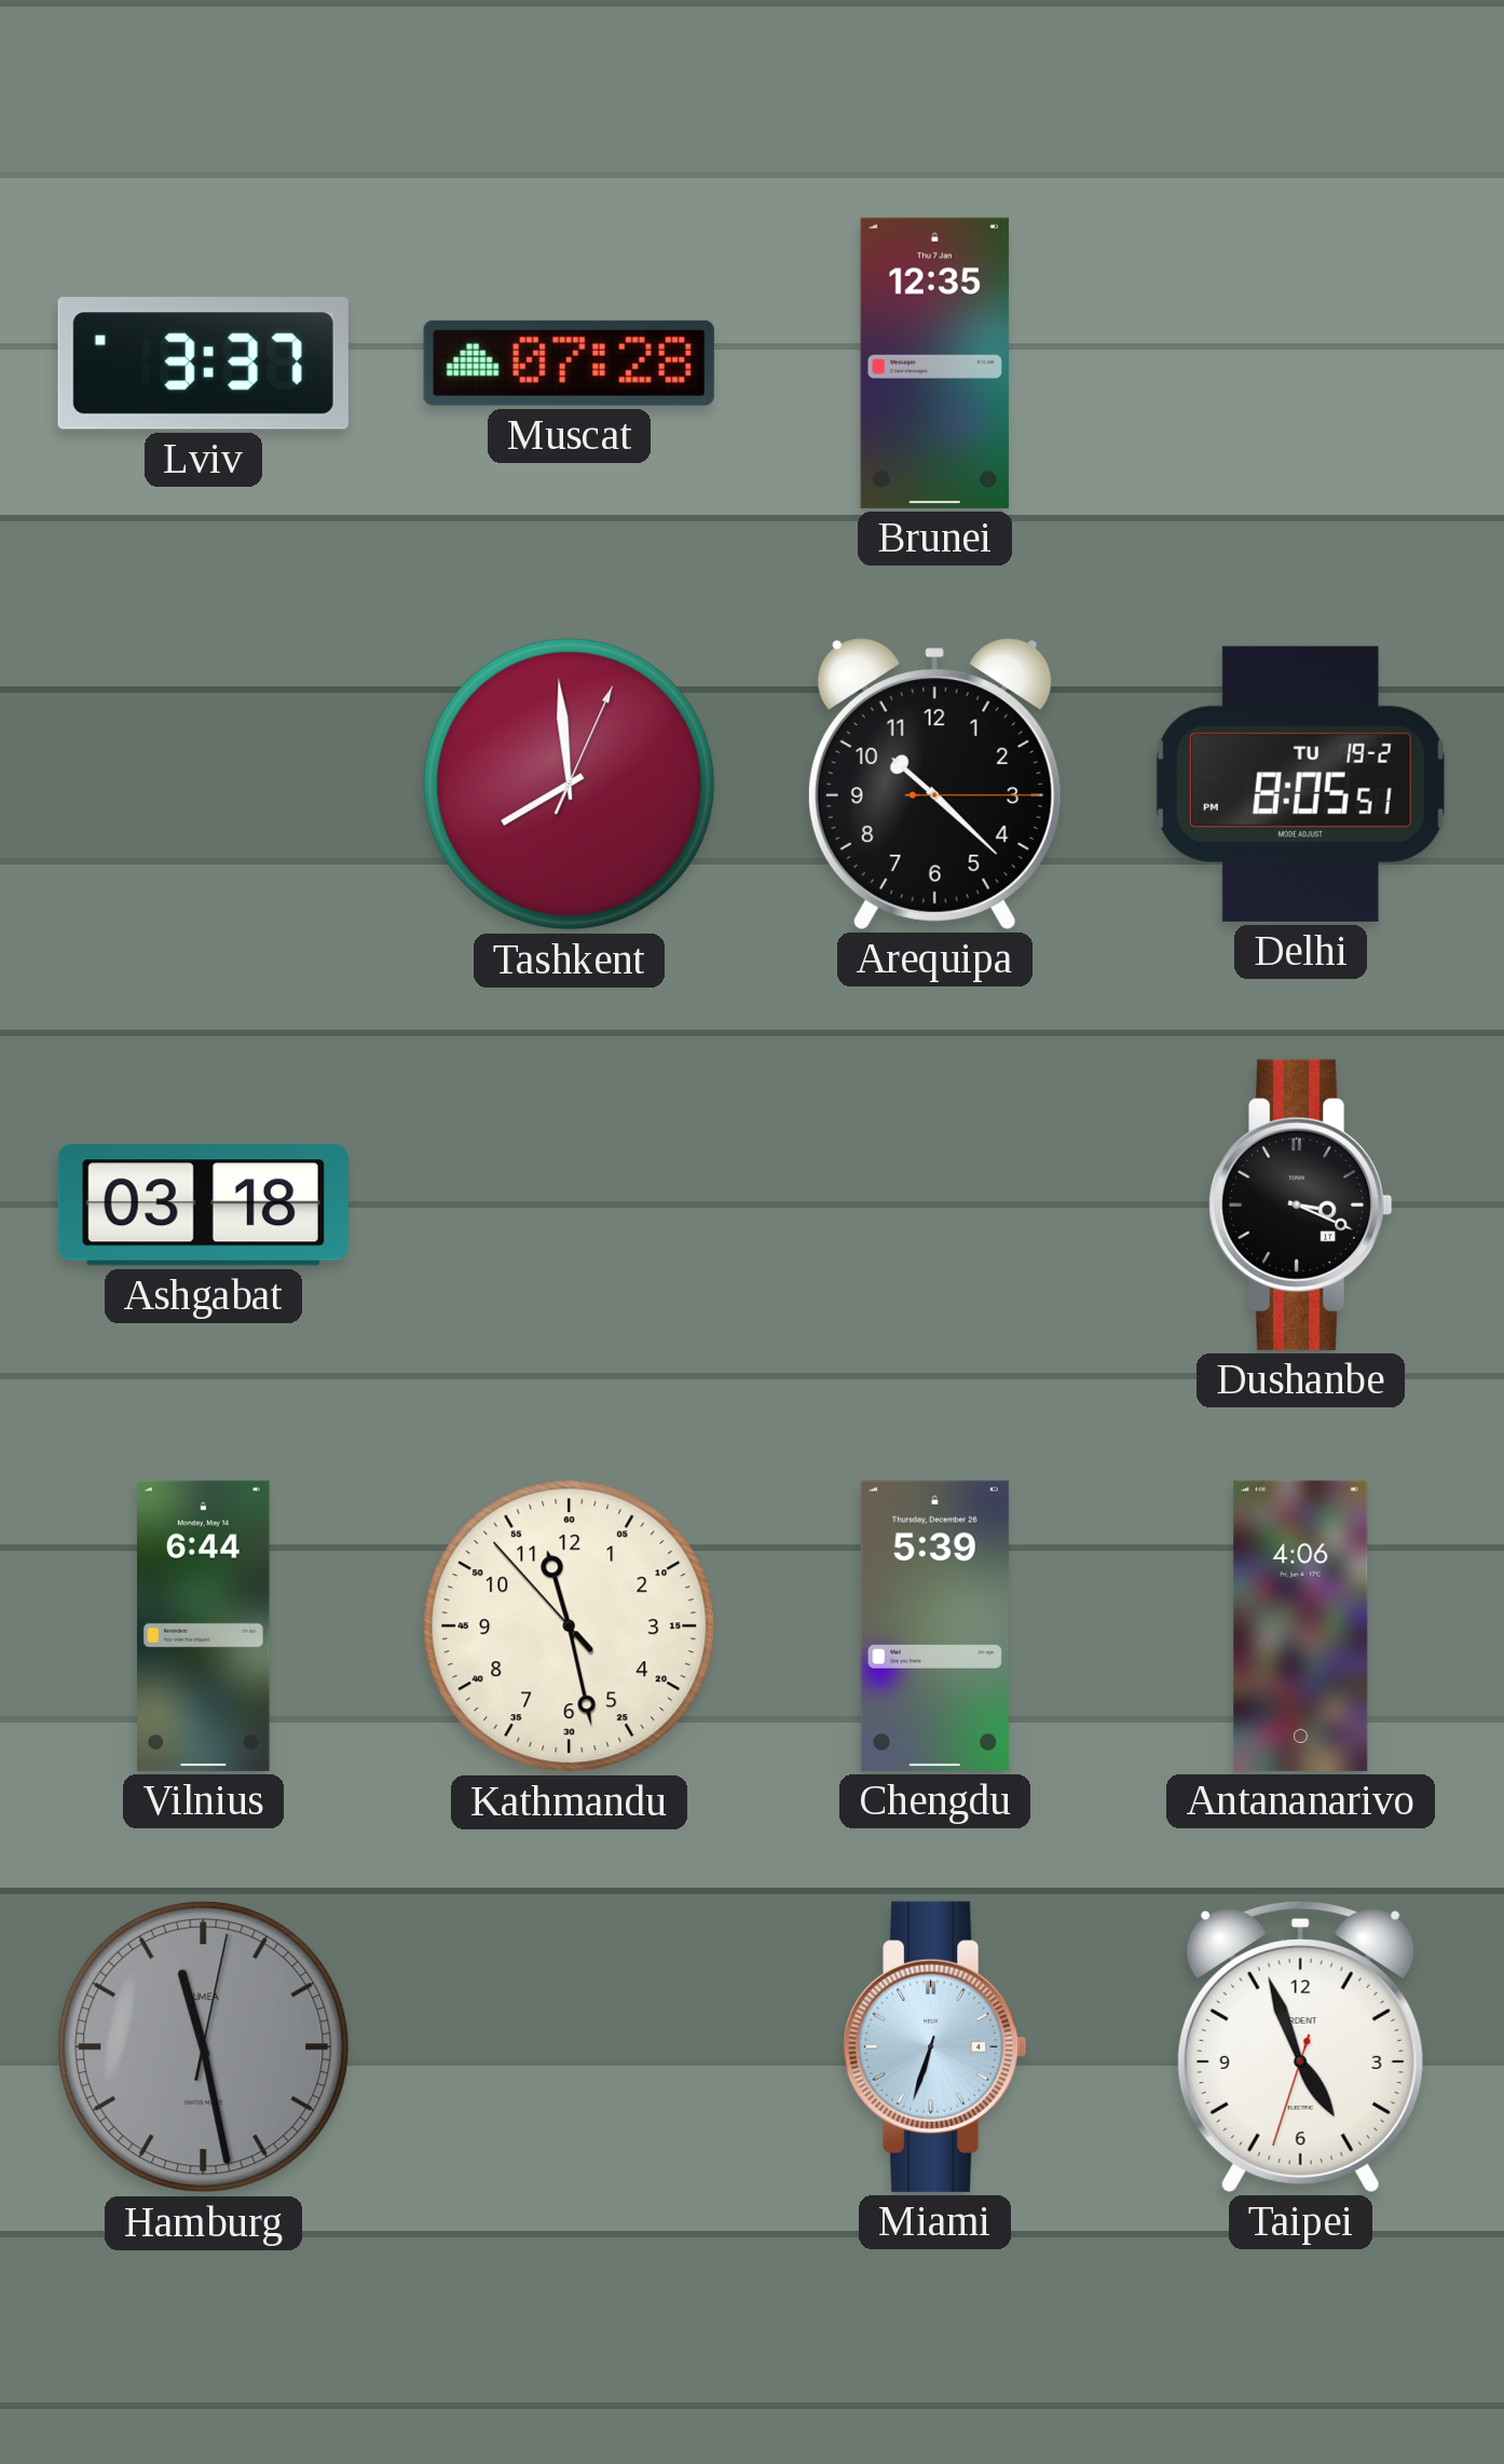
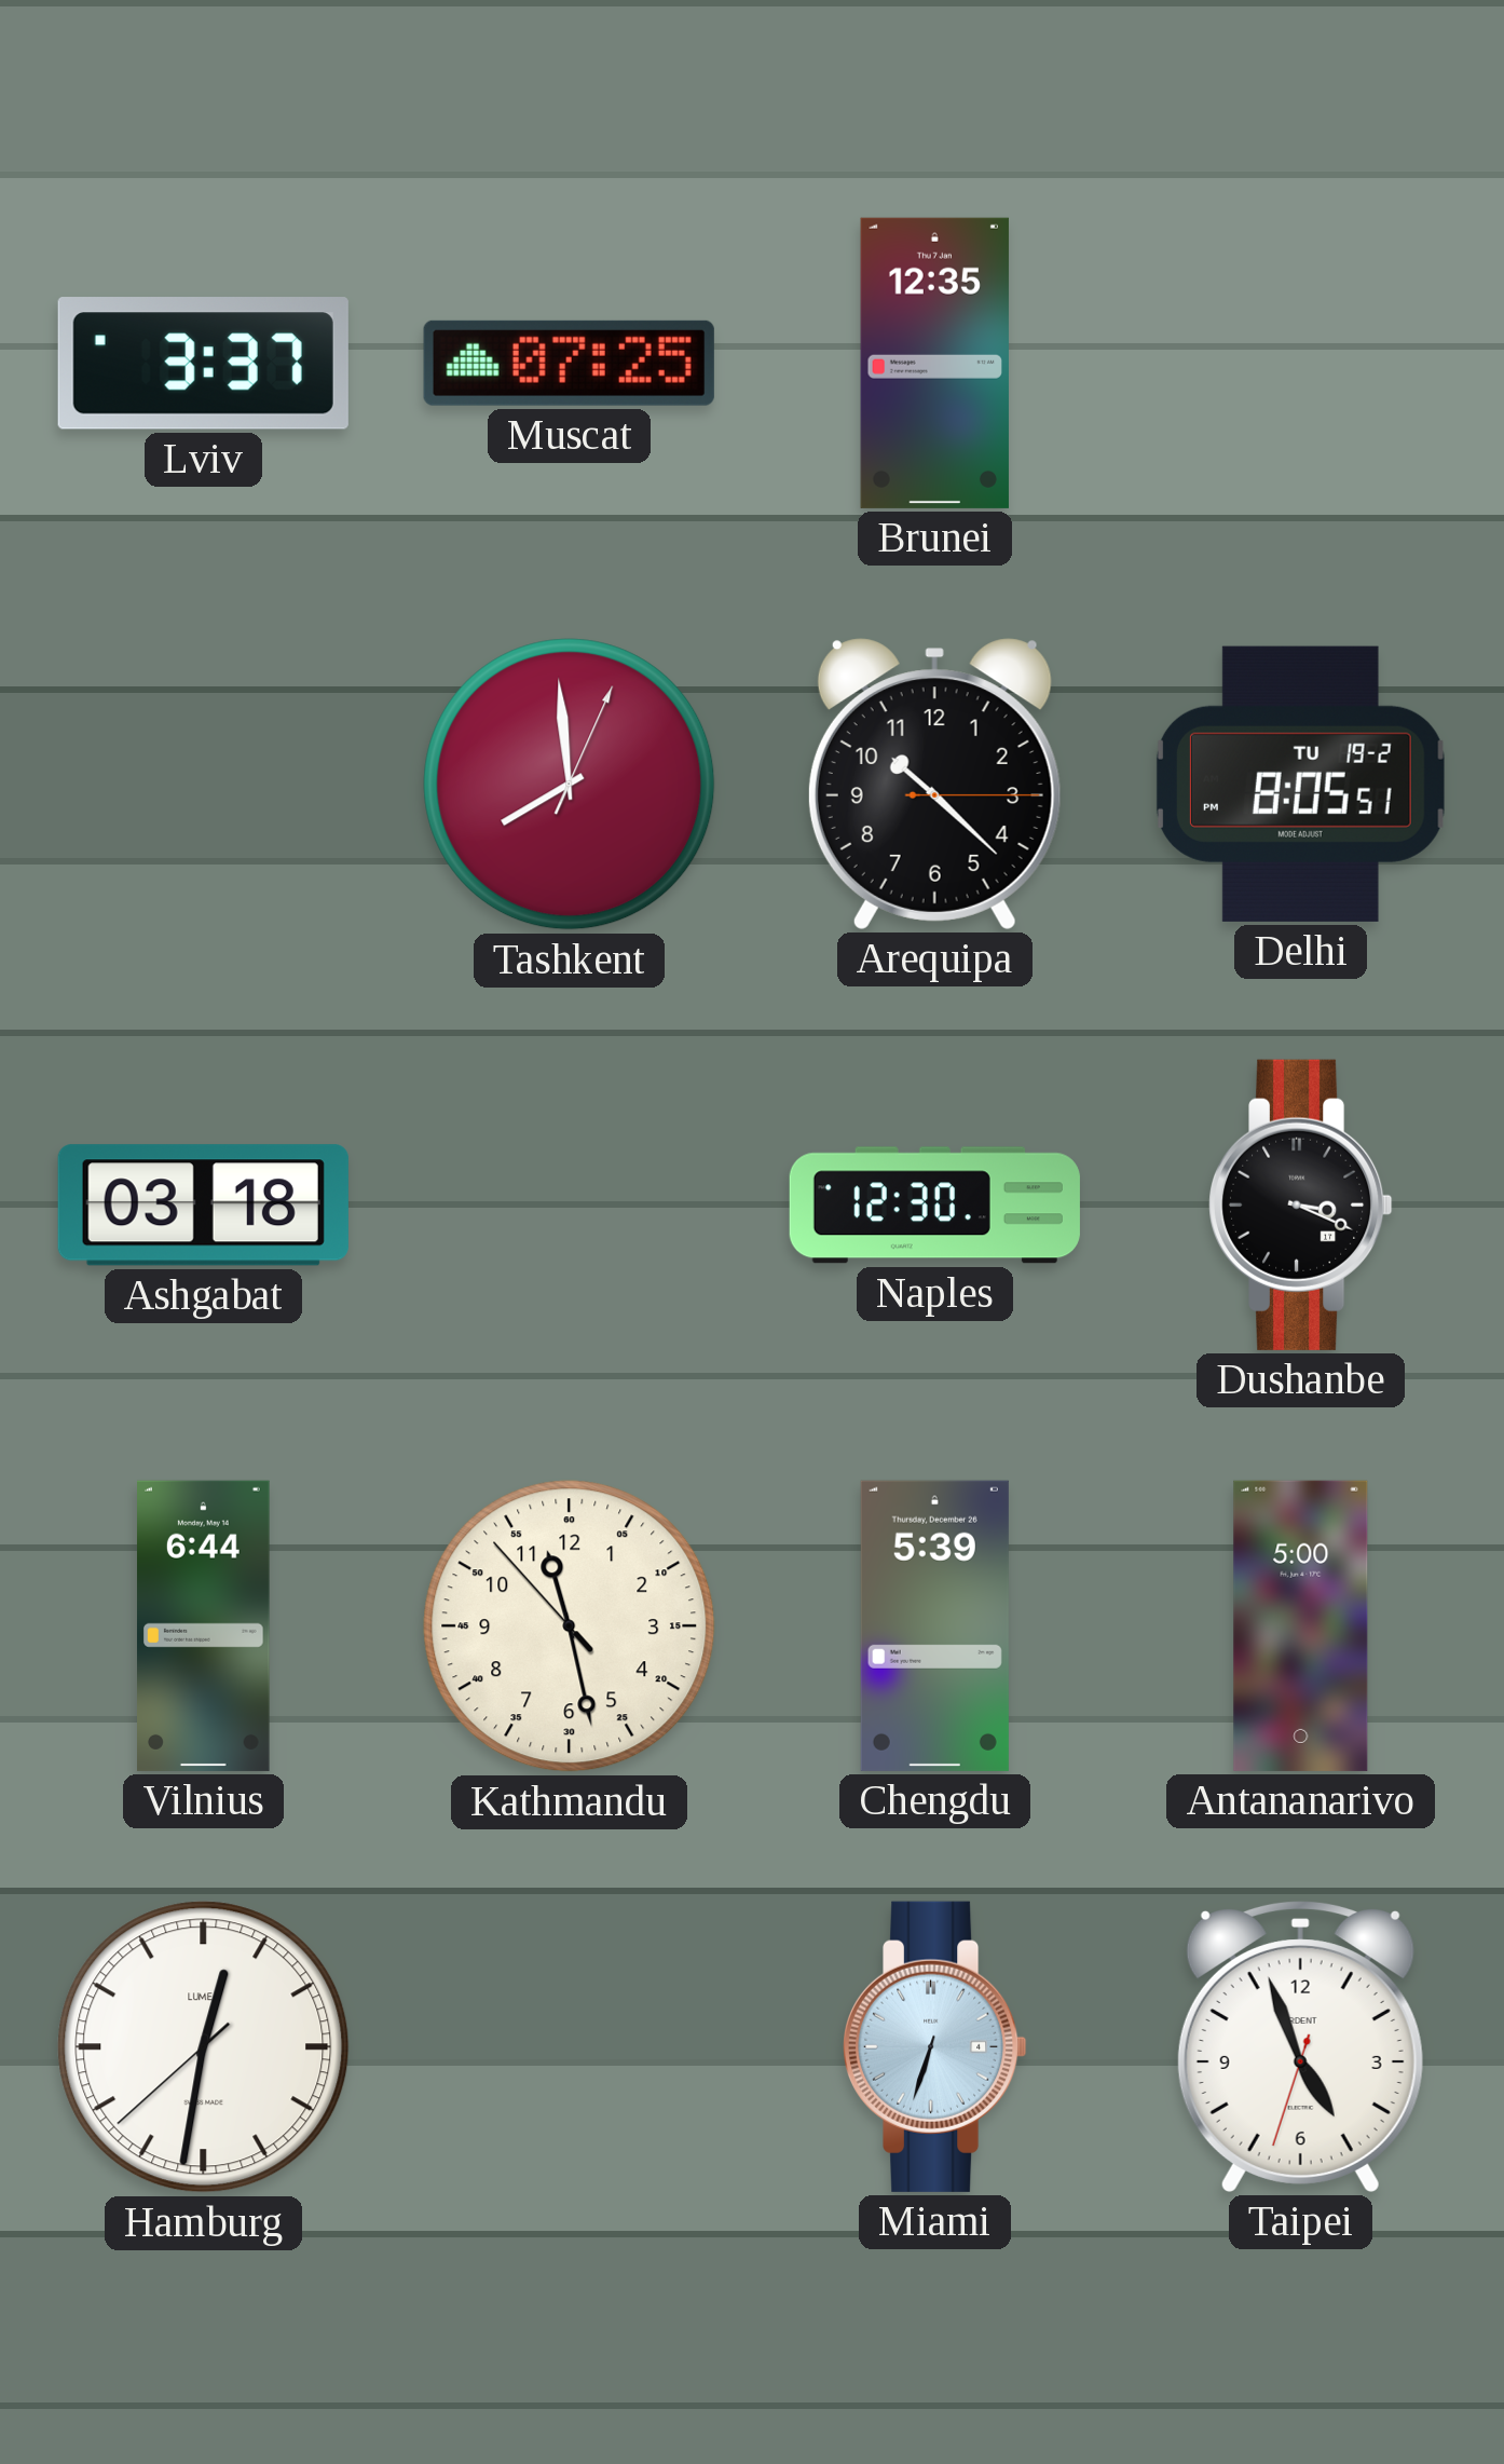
Muscat: 07:28 -> 07:25 (569, 363)
Naples: none -> 12:30 (934, 1206)
Antananarivo: 4:06 -> 5:00 (1301, 1625)
Hamburg: 11:28 -> 12:31 (204, 2047)
Hamburg dial: grey -> white (204, 2047)
